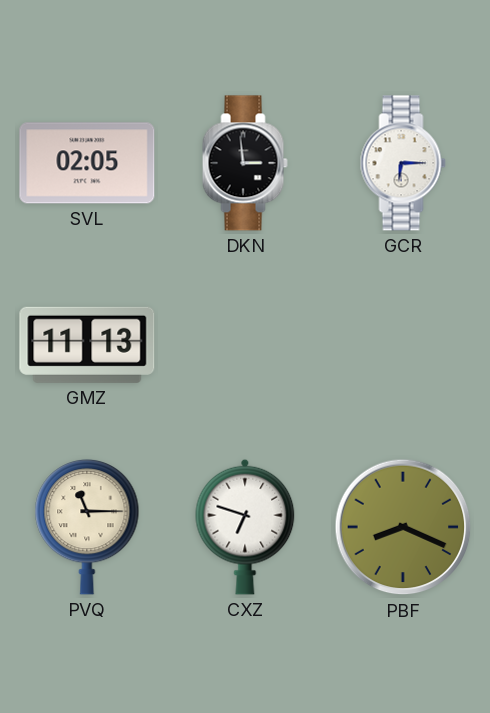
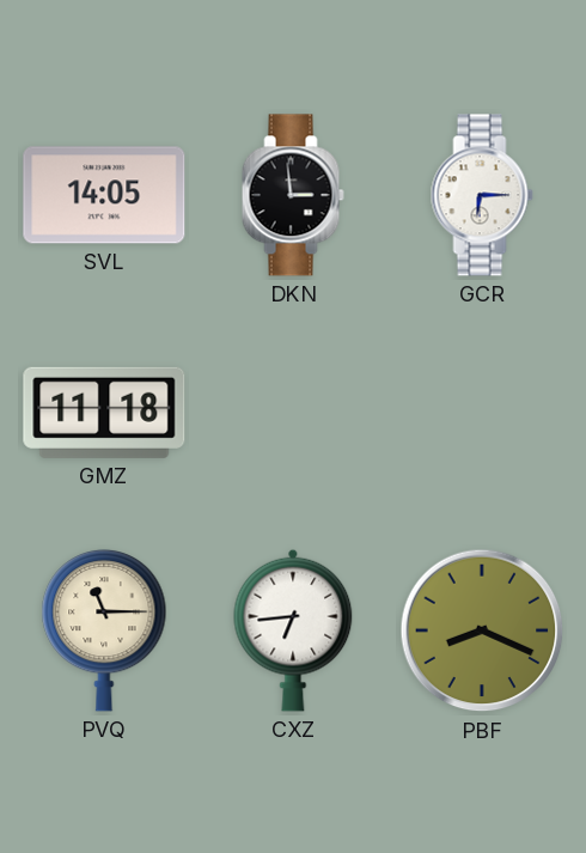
SVL: 02:05 -> 14:05 (104, 195)
GMZ: 11:13 -> 11:18 (104, 413)
CXZ: 6:48 -> 6:44 (293, 630)
